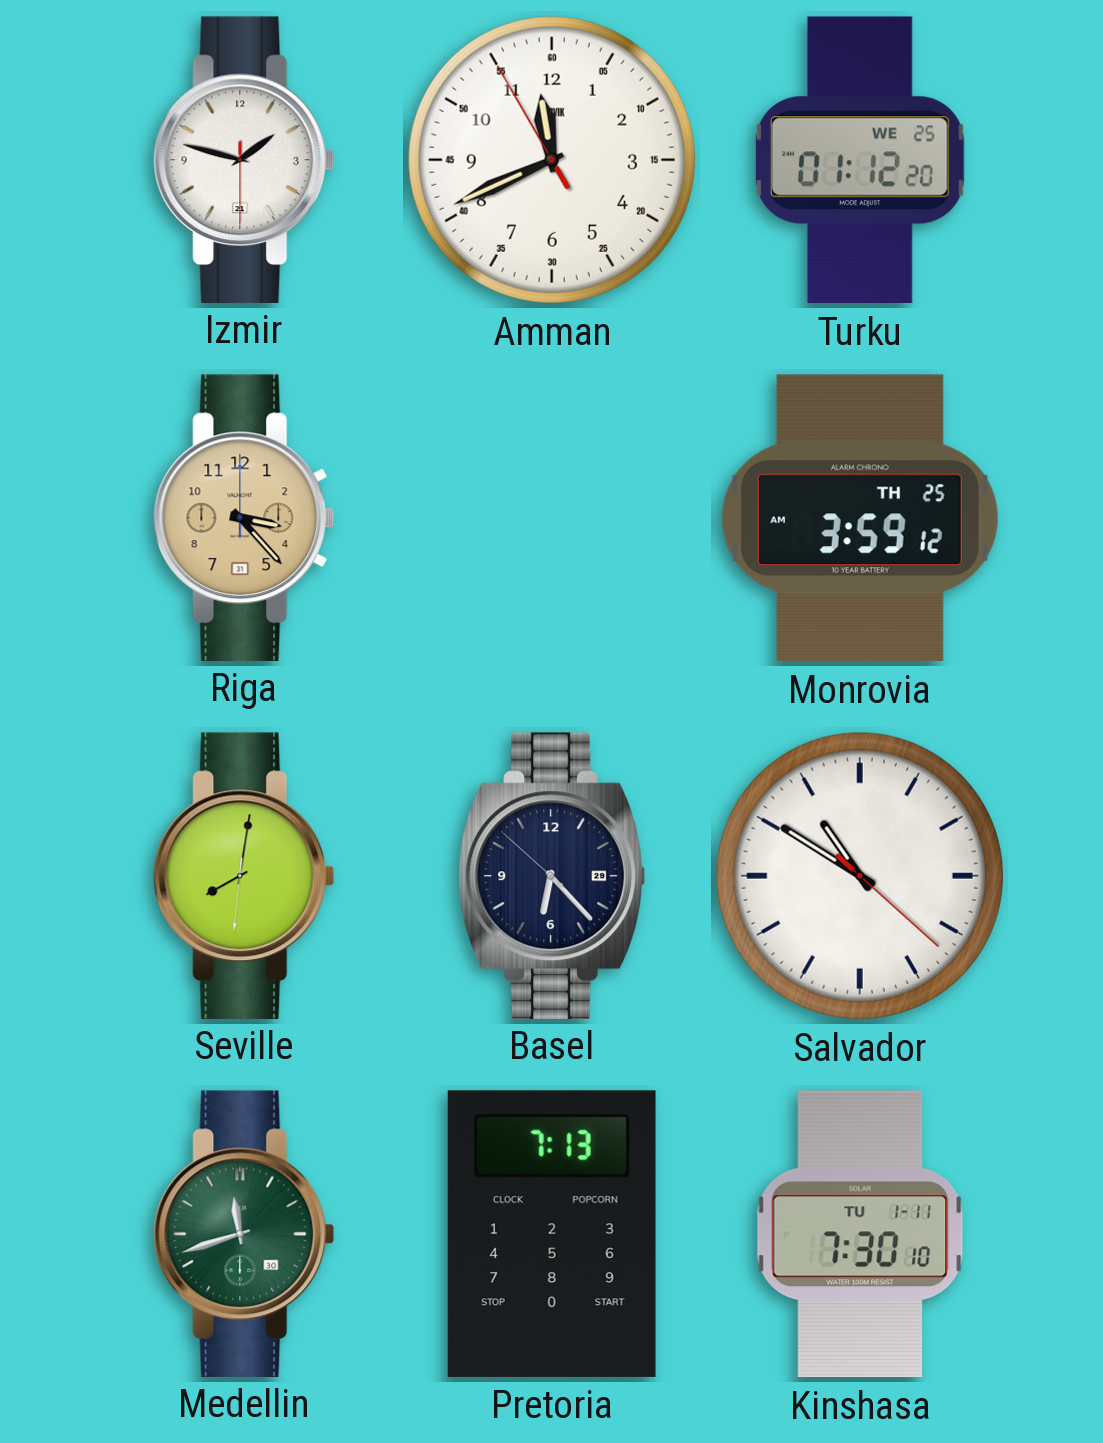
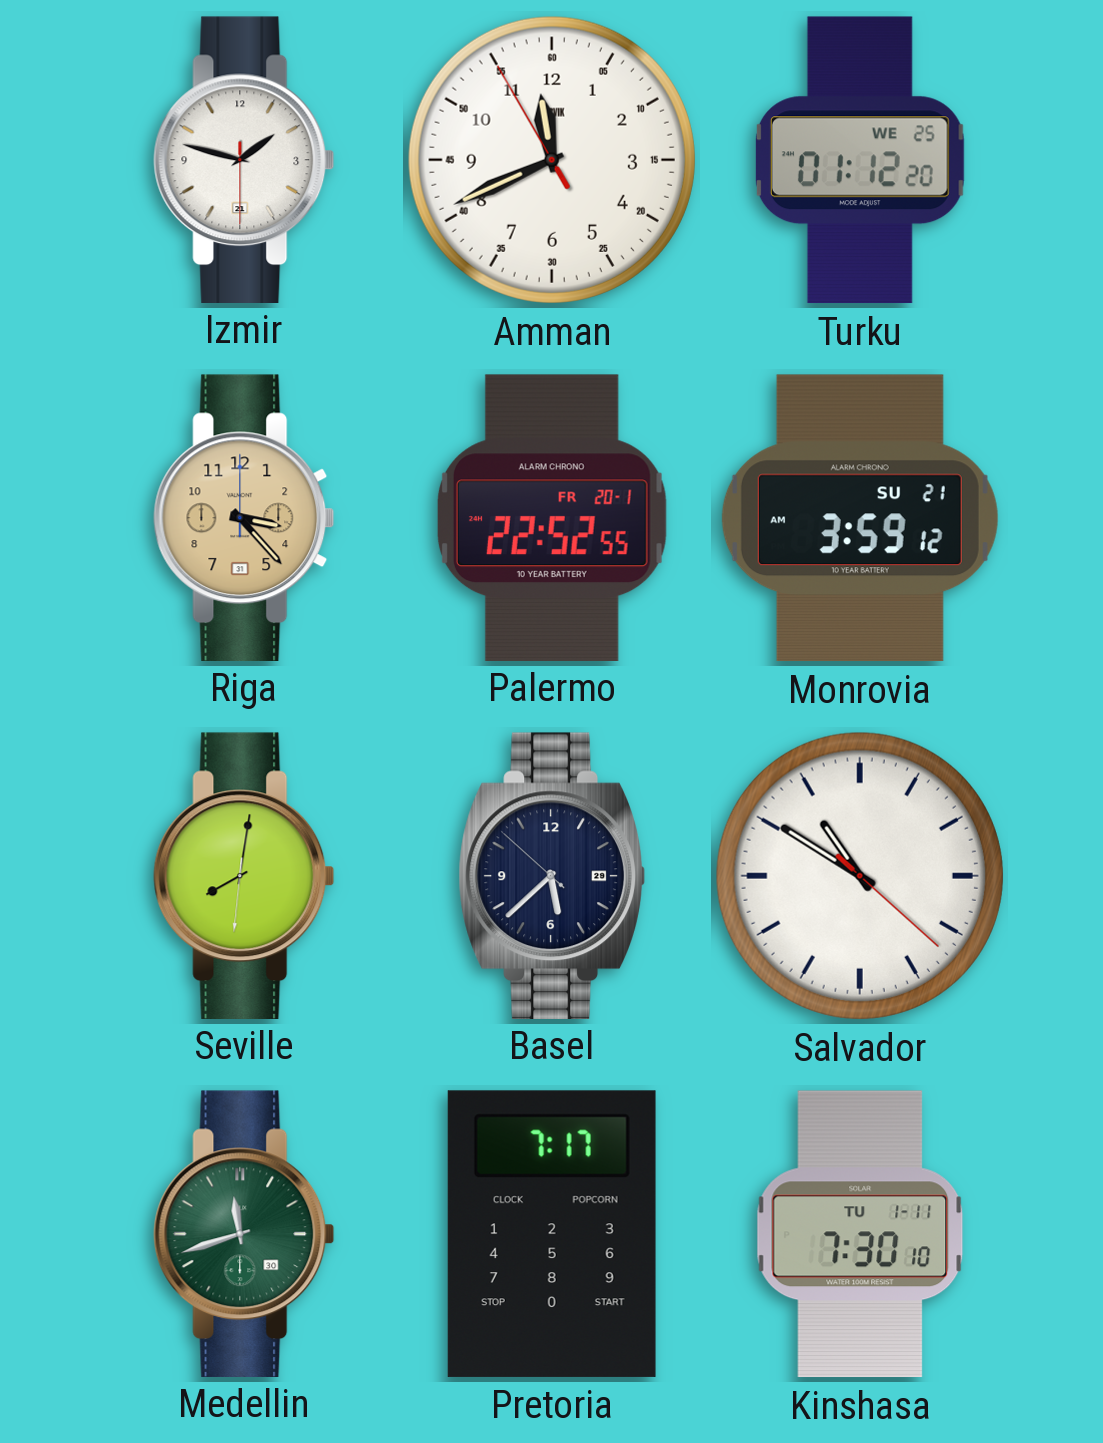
Palermo: none -> 22:52 (552, 517)
Monrovia date: TH 25 -> SU 21 (860, 518)
Basel: 6:22 -> 5:37 (552, 875)
Pretoria: 7:13 -> 7:17 (552, 1234)
